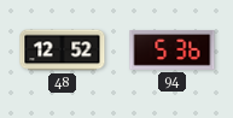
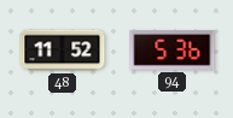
48: 12:52 -> 11:52 (63, 51)
